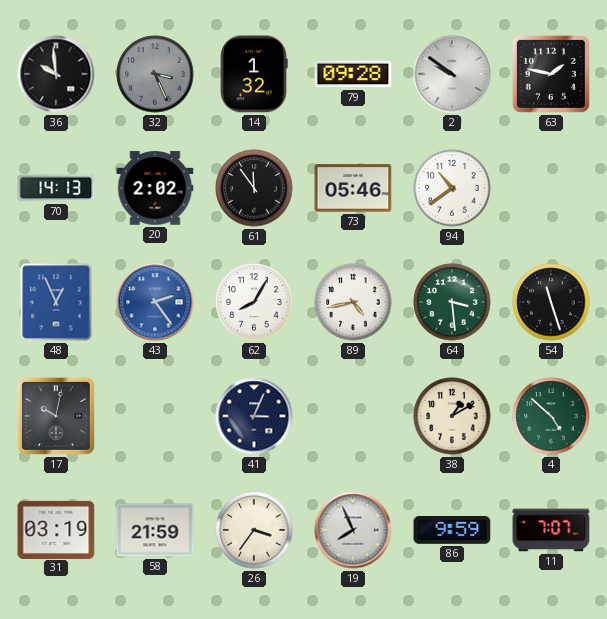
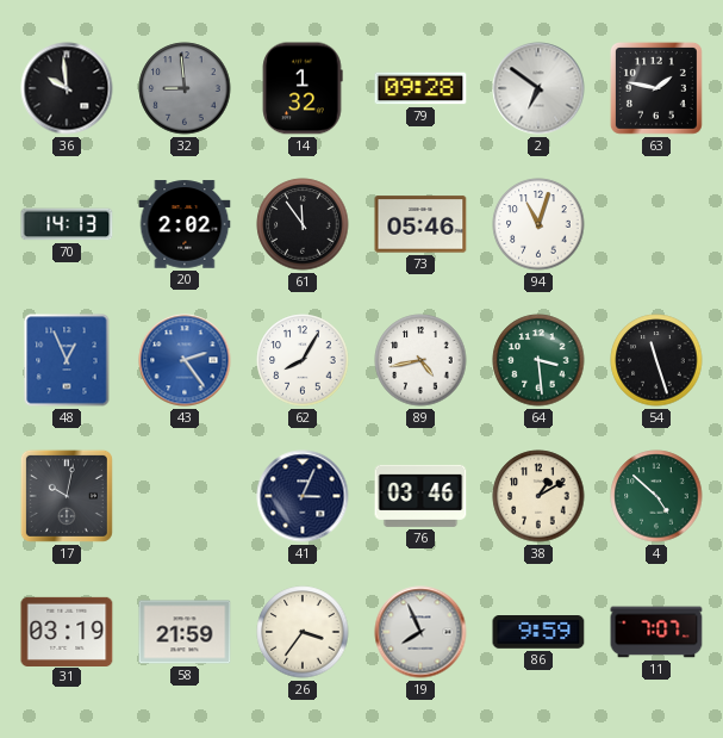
32: 3:26 -> 8:59 (185, 88)
2: 9:51 -> 6:51 (538, 88)
94: 10:39 -> 11:03 (538, 224)
76: none -> 03:46 (420, 496)
